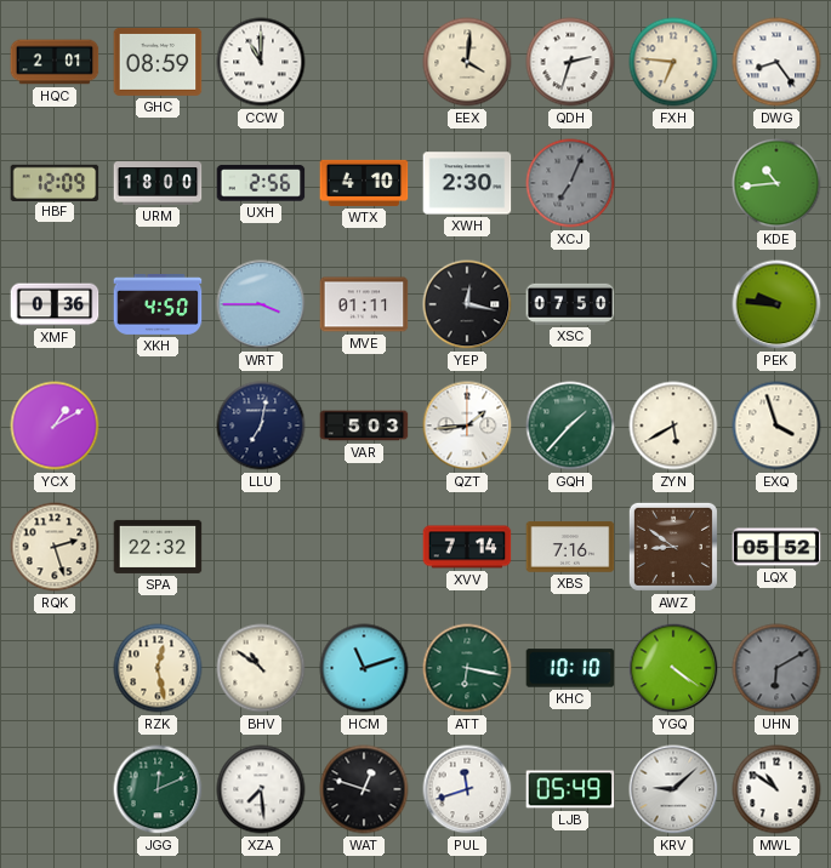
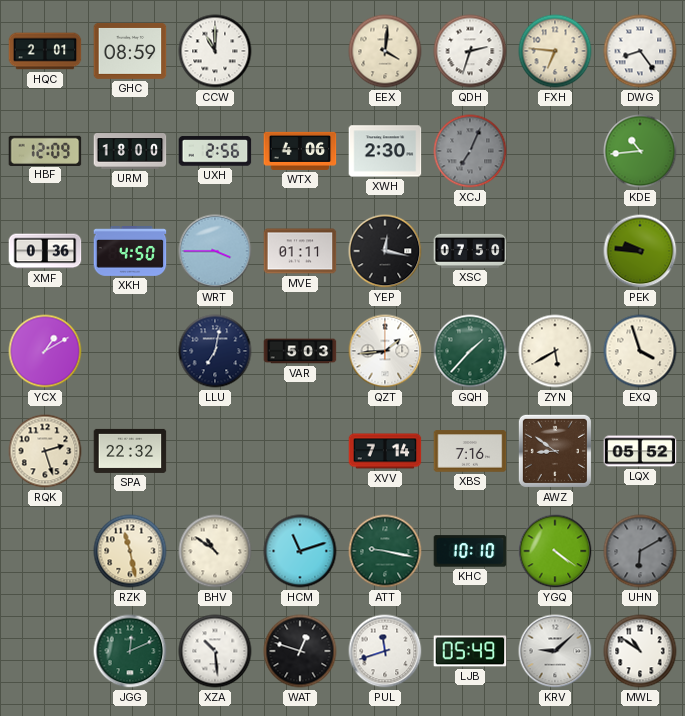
WTX: 4:10 -> 4:06 (300, 151)
RZK: 12:28 -> 11:28 (130, 551)
ATT: 6:17 -> 9:17 (385, 551)
XZA: 7:29 -> 10:29 (215, 651)
